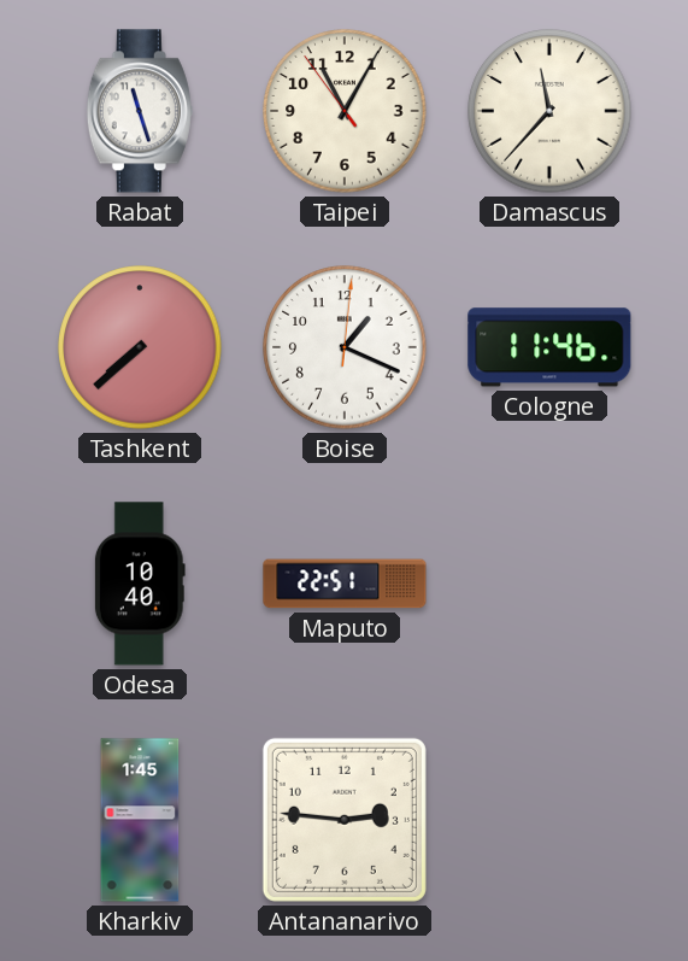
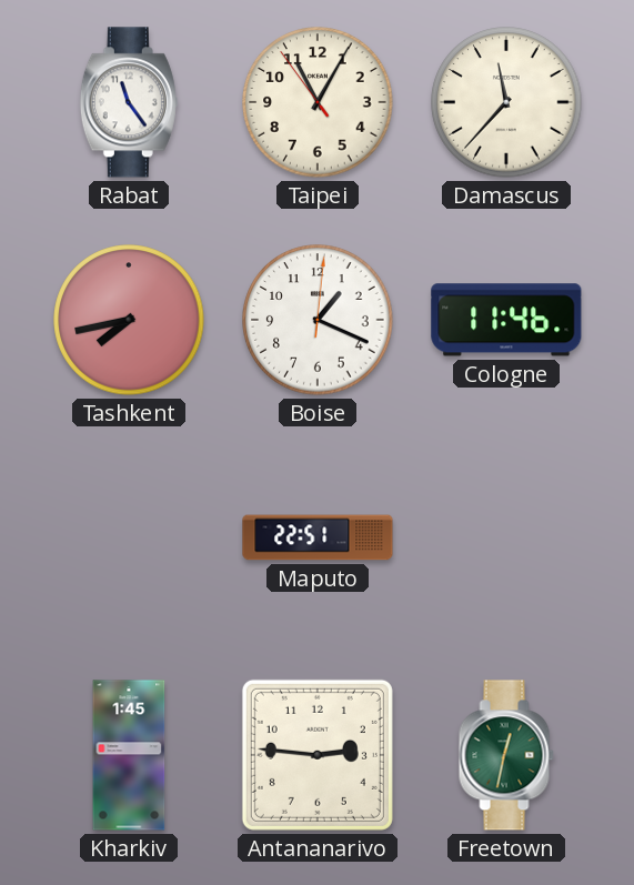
Rabat: 11:27 -> 11:24 (129, 102)
Tashkent: 7:38 -> 7:43 (129, 320)
Odesa: 10:40 -> none (140, 584)
Freetown: none -> 12:32 (506, 755)
